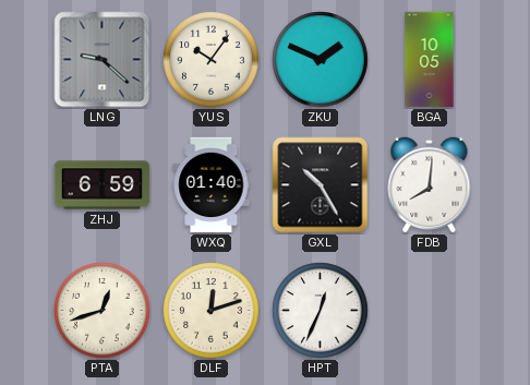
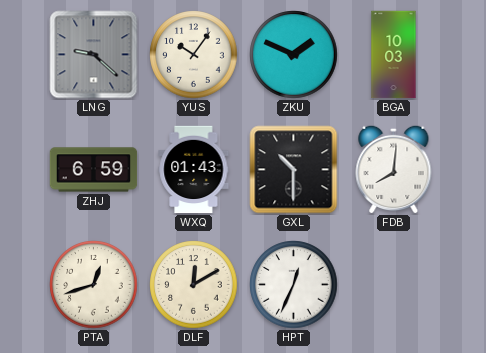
BGA: 10:05 -> 10:03 (394, 55)
WXQ: 01:40 -> 01:43 (194, 170)
GXL: 10:25 -> 10:30 (294, 170)
DLF: 12:12 -> 12:10 (194, 285)
